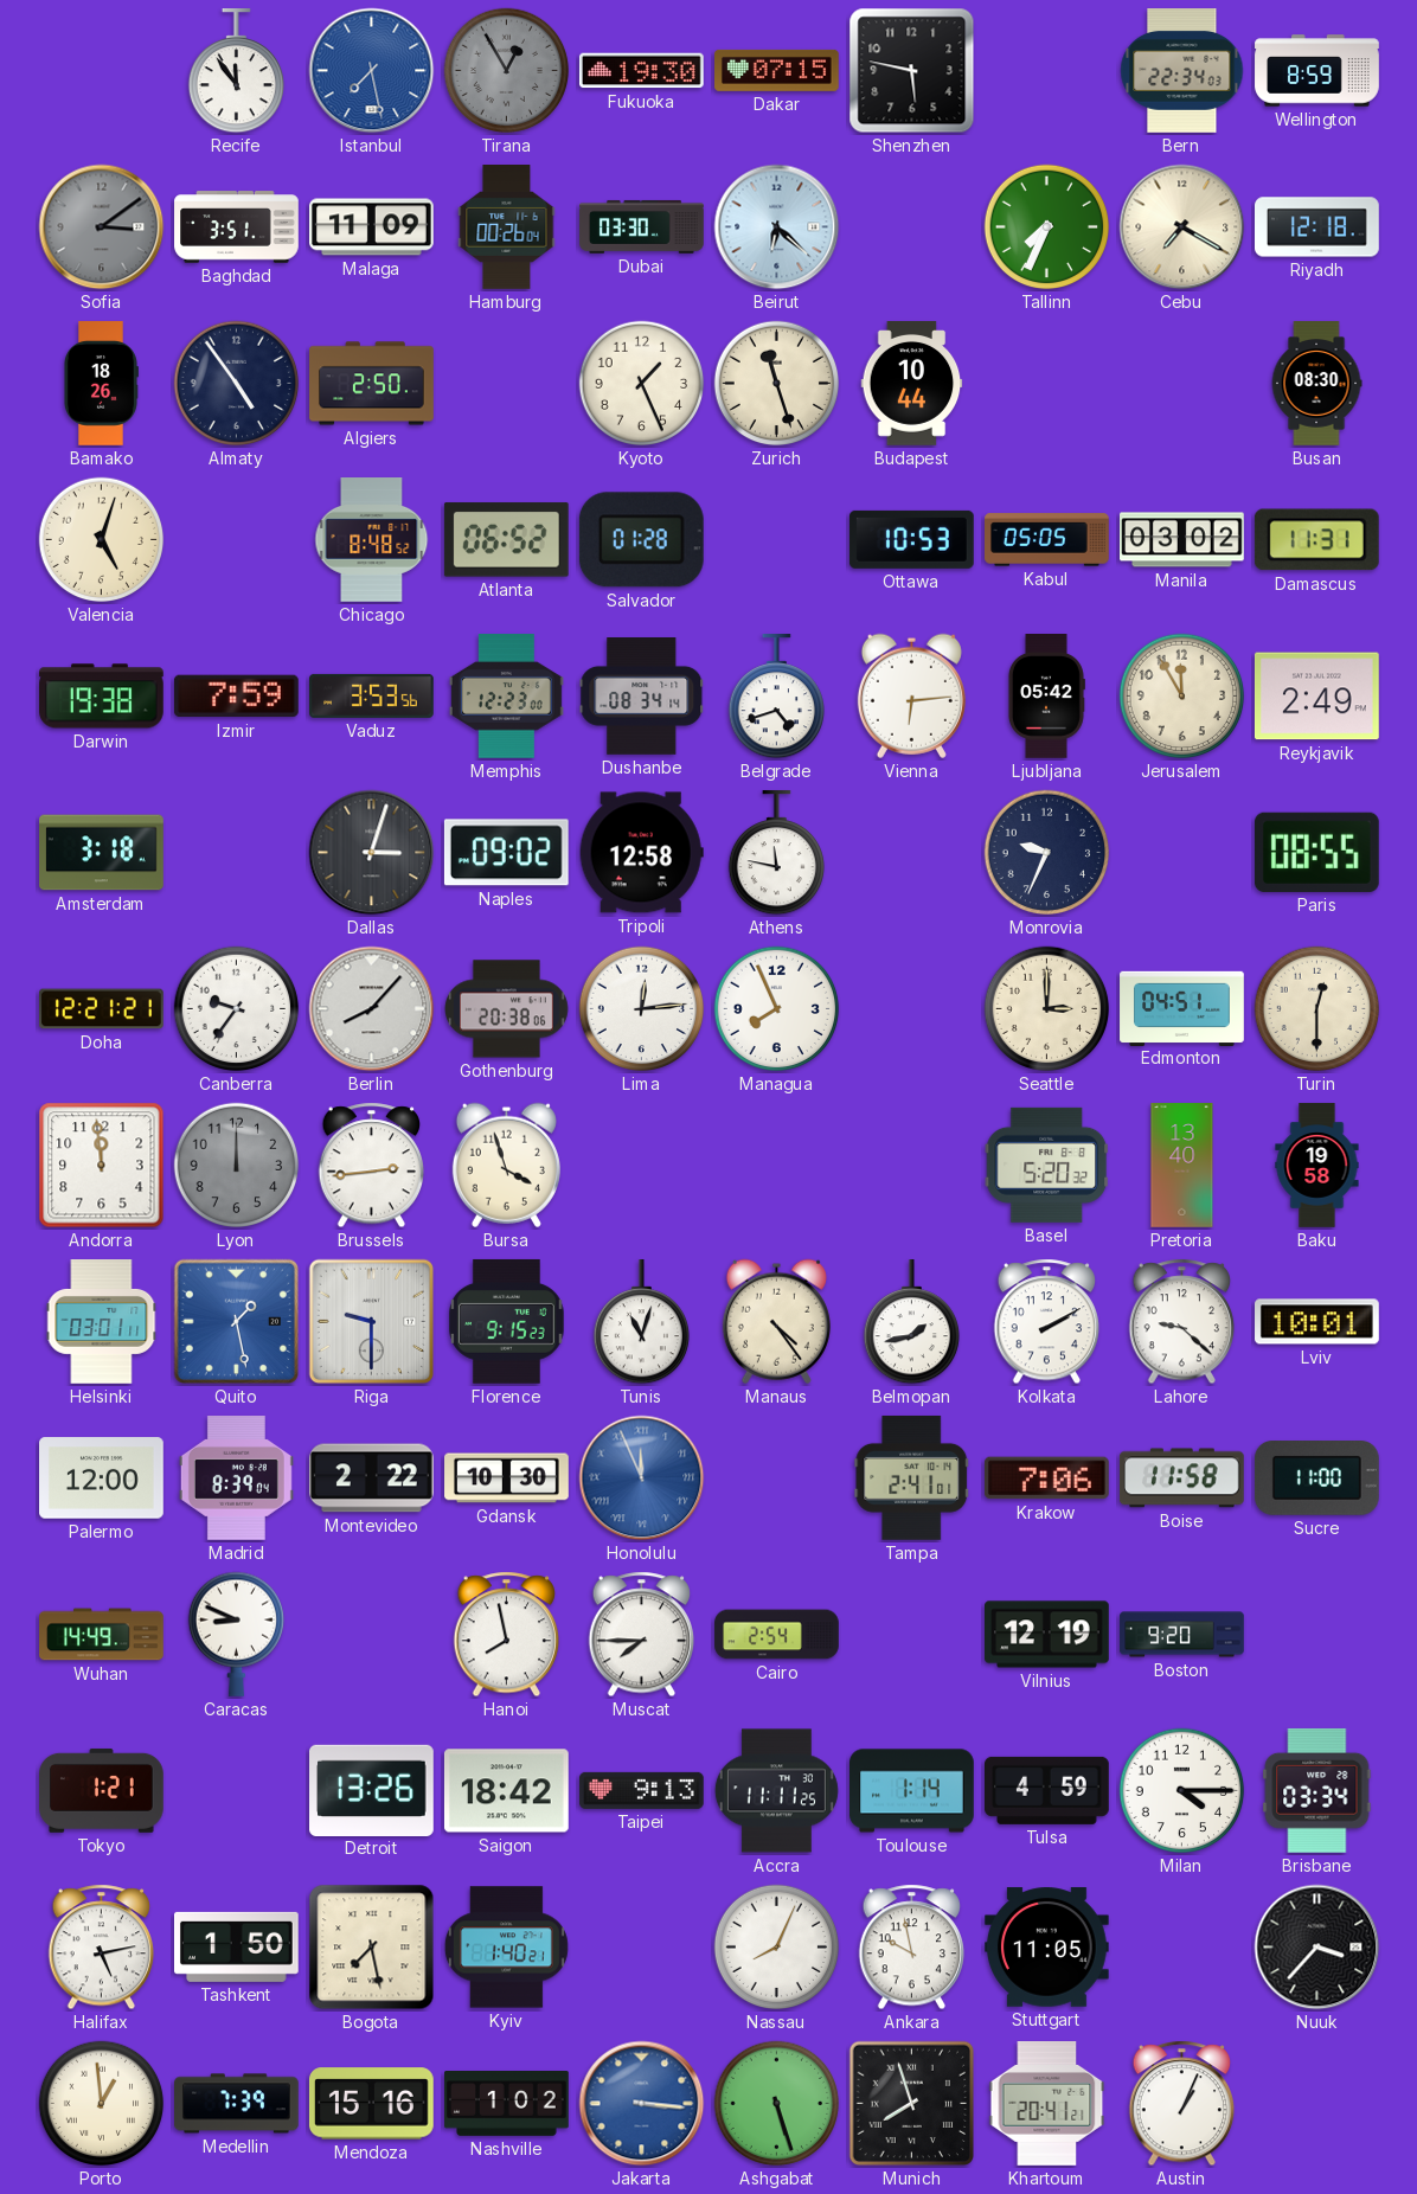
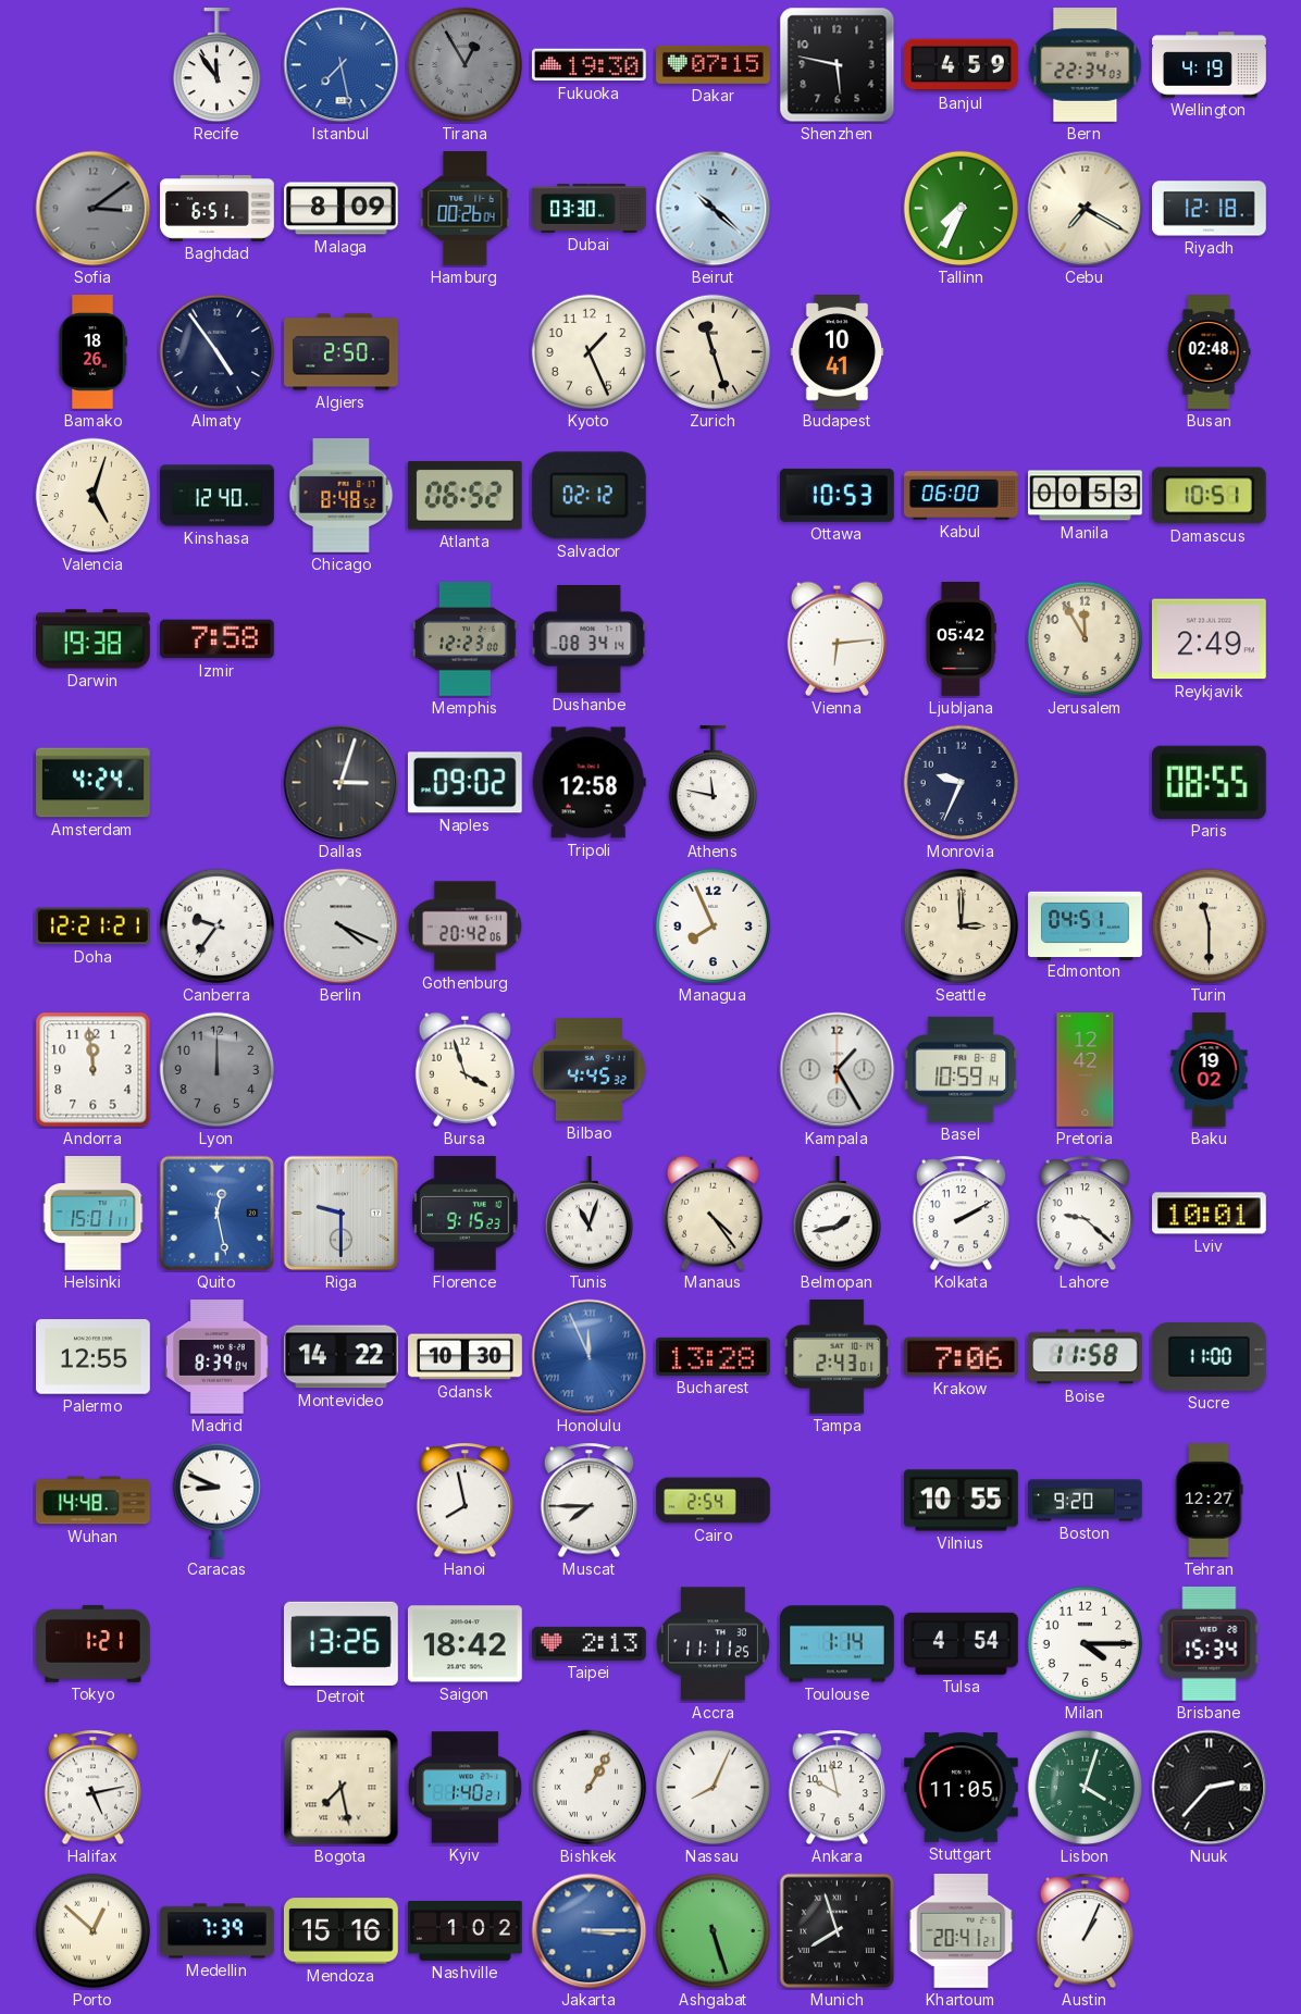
Banjul: none -> 4:59 (962, 65)
Wellington: 8:59 -> 4:19 (1210, 65)
Baghdad: 3:51 -> 6:51 (218, 209)
Malaga: 11:09 -> 8:09 (342, 209)
Beirut: 6:22 -> 10:22 (714, 209)
Budapest: 10:44 -> 10:41 (838, 352)
Busan: 08:30 -> 02:48 (1209, 352)
Kinshasa: none -> 12:40 (218, 496)
Salvador: 01:28 -> 02:12 (588, 496)
Kabul: 05:05 -> 06:00 (962, 496)
Manila: 03:02 -> 00:53 (1086, 496)
Damascus: 11:31 -> 10:51 (1209, 496)
Izmir: 7:59 -> 7:58 (216, 639)
Vaduz: 3:53 -> none (372, 695)
Belgrade: 4:42 -> none (776, 698)
Amsterdam: 3:18 -> 4:24 (94, 783)
Berlin: 8:07 -> 4:19 (342, 927)
Gothenburg: 20:38 -> 20:42 (466, 927)
Lima: 12:14 -> none (642, 1009)
Turin: 12:30 -> 11:30 (1210, 927)
Brussels: 2:44 -> none (372, 1166)
Bilbao: none -> 4:45 (588, 1070)
Kampala: none -> 1:25 (838, 1070)
Basel: 5:20 -> 10:59 (962, 1069)
Pretoria: 13:40 -> 12:42 (1086, 1070)
Baku: 19:58 -> 19:02 (1210, 1070)
Helsinki: 03:01 -> 15:01 (94, 1214)
Quito: 1:28 -> 12:28 (218, 1214)
Palermo: 12:00 -> 12:55 (94, 1357)
Montevideo: 2:22 -> 14:22 (342, 1357)
Bucharest: none -> 13:28 (713, 1356)
Tampa: 2:41 -> 2:43 (838, 1356)
Wuhan: 14:49 -> 14:48 (94, 1501)
Vilnius: 12:19 -> 10:55 (962, 1501)
Tehran: none -> 12:27 (1209, 1501)
Taipei: 9:13 -> 2:13 (590, 1643)
Tulsa: 4:59 -> 4:54 (962, 1643)
Brisbane: 03:34 -> 15:34 (1210, 1643)
Tashkent: 1:50 -> none (237, 1946)
Bishkek: none -> 1:05 (590, 1788)
Lisbon: none -> 4:03 (1086, 1788)
Nuuk: 3:37 -> 2:37 (1210, 1788)
Porto: 12:59 -> 12:52 (94, 1931)
Jakarta: 3:16 -> 3:15 (590, 1931)
